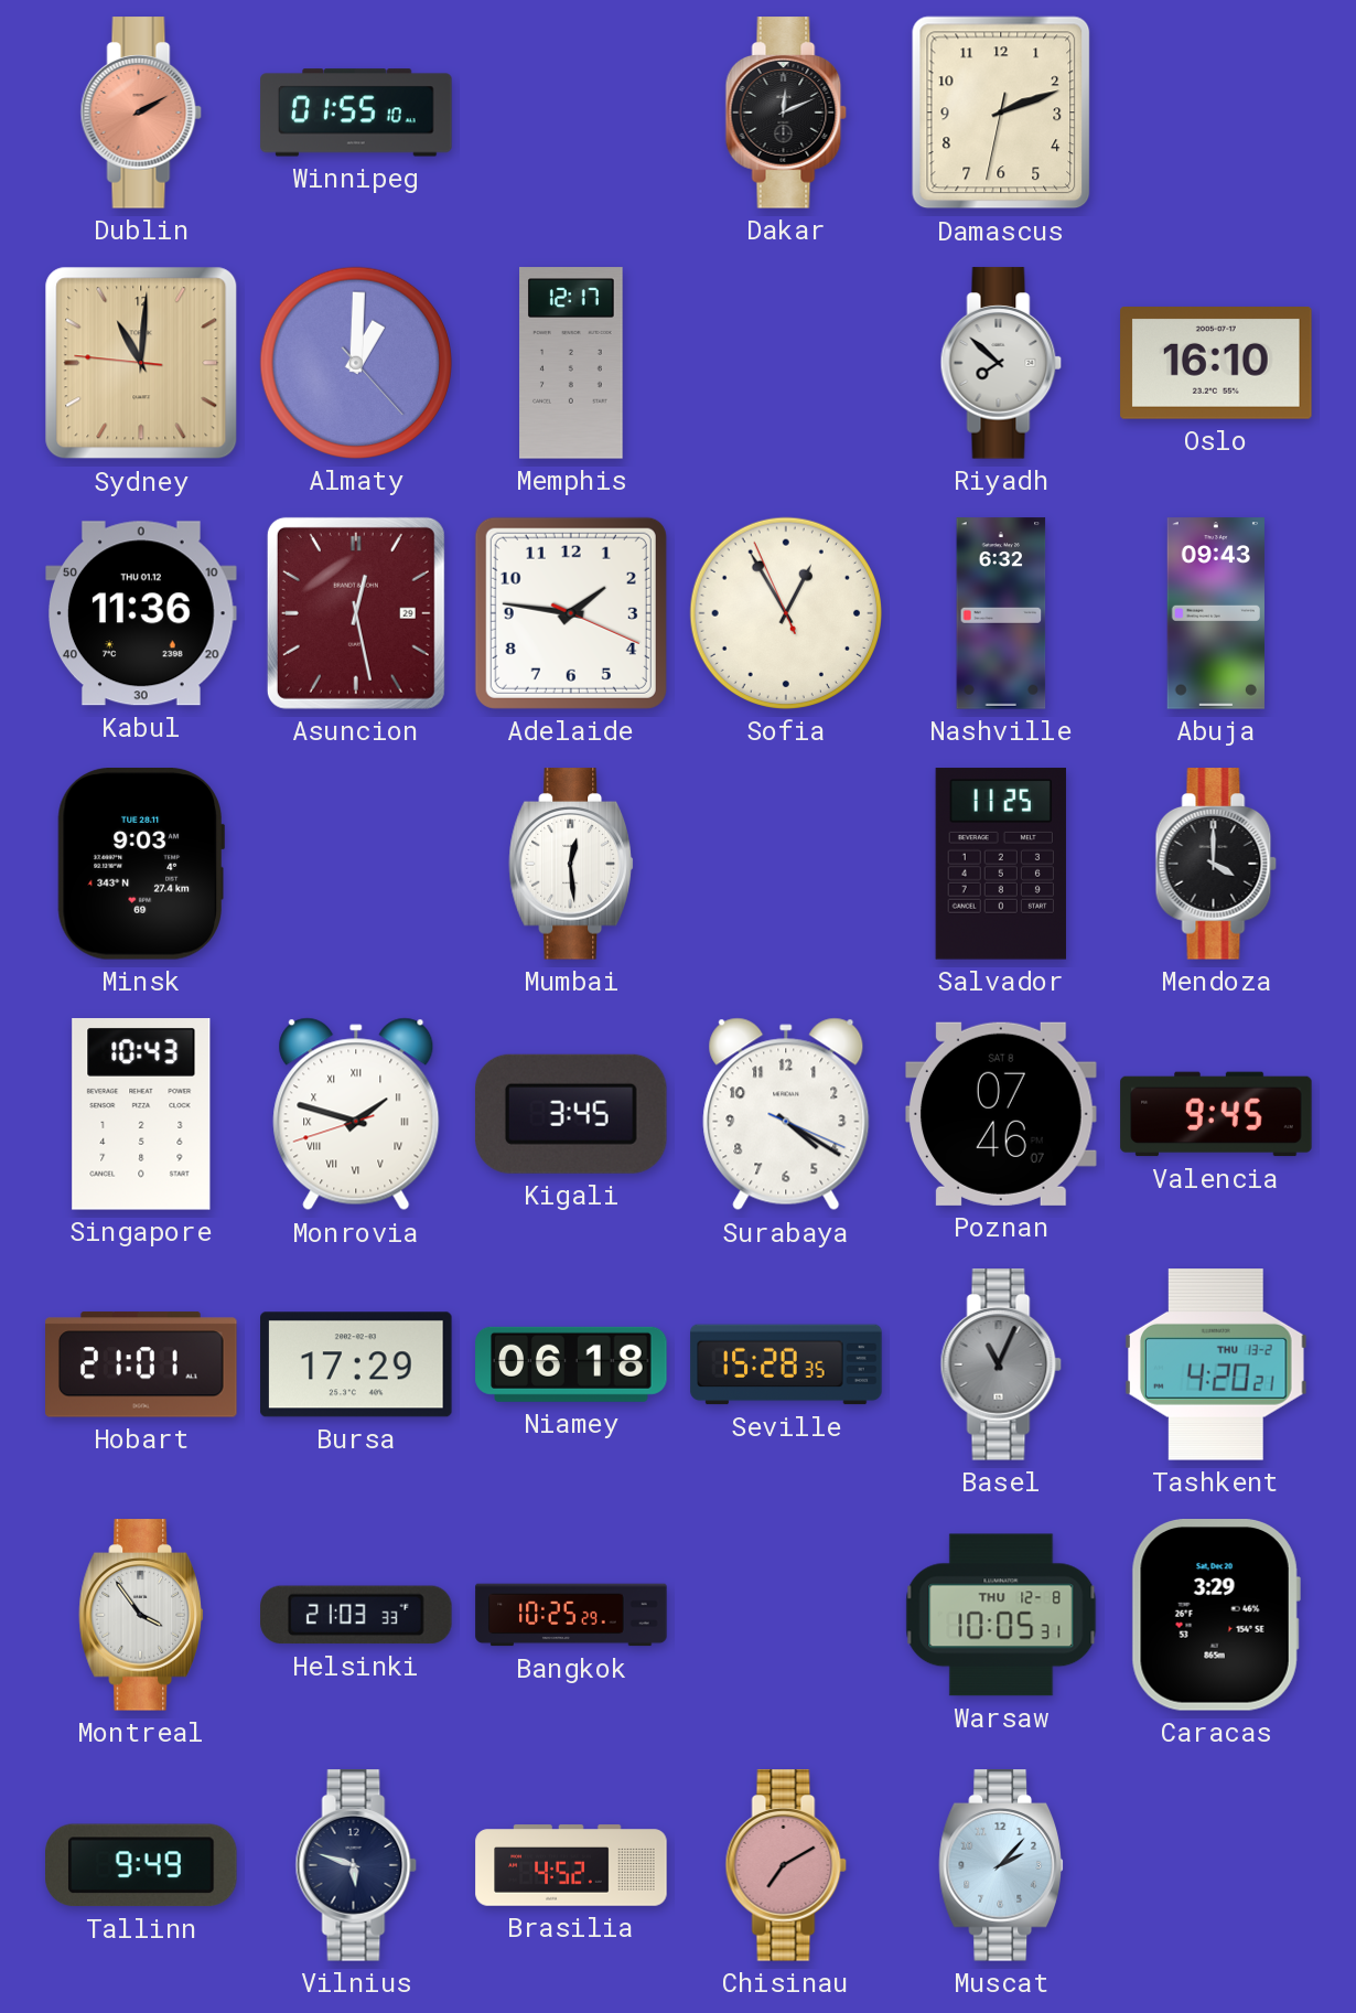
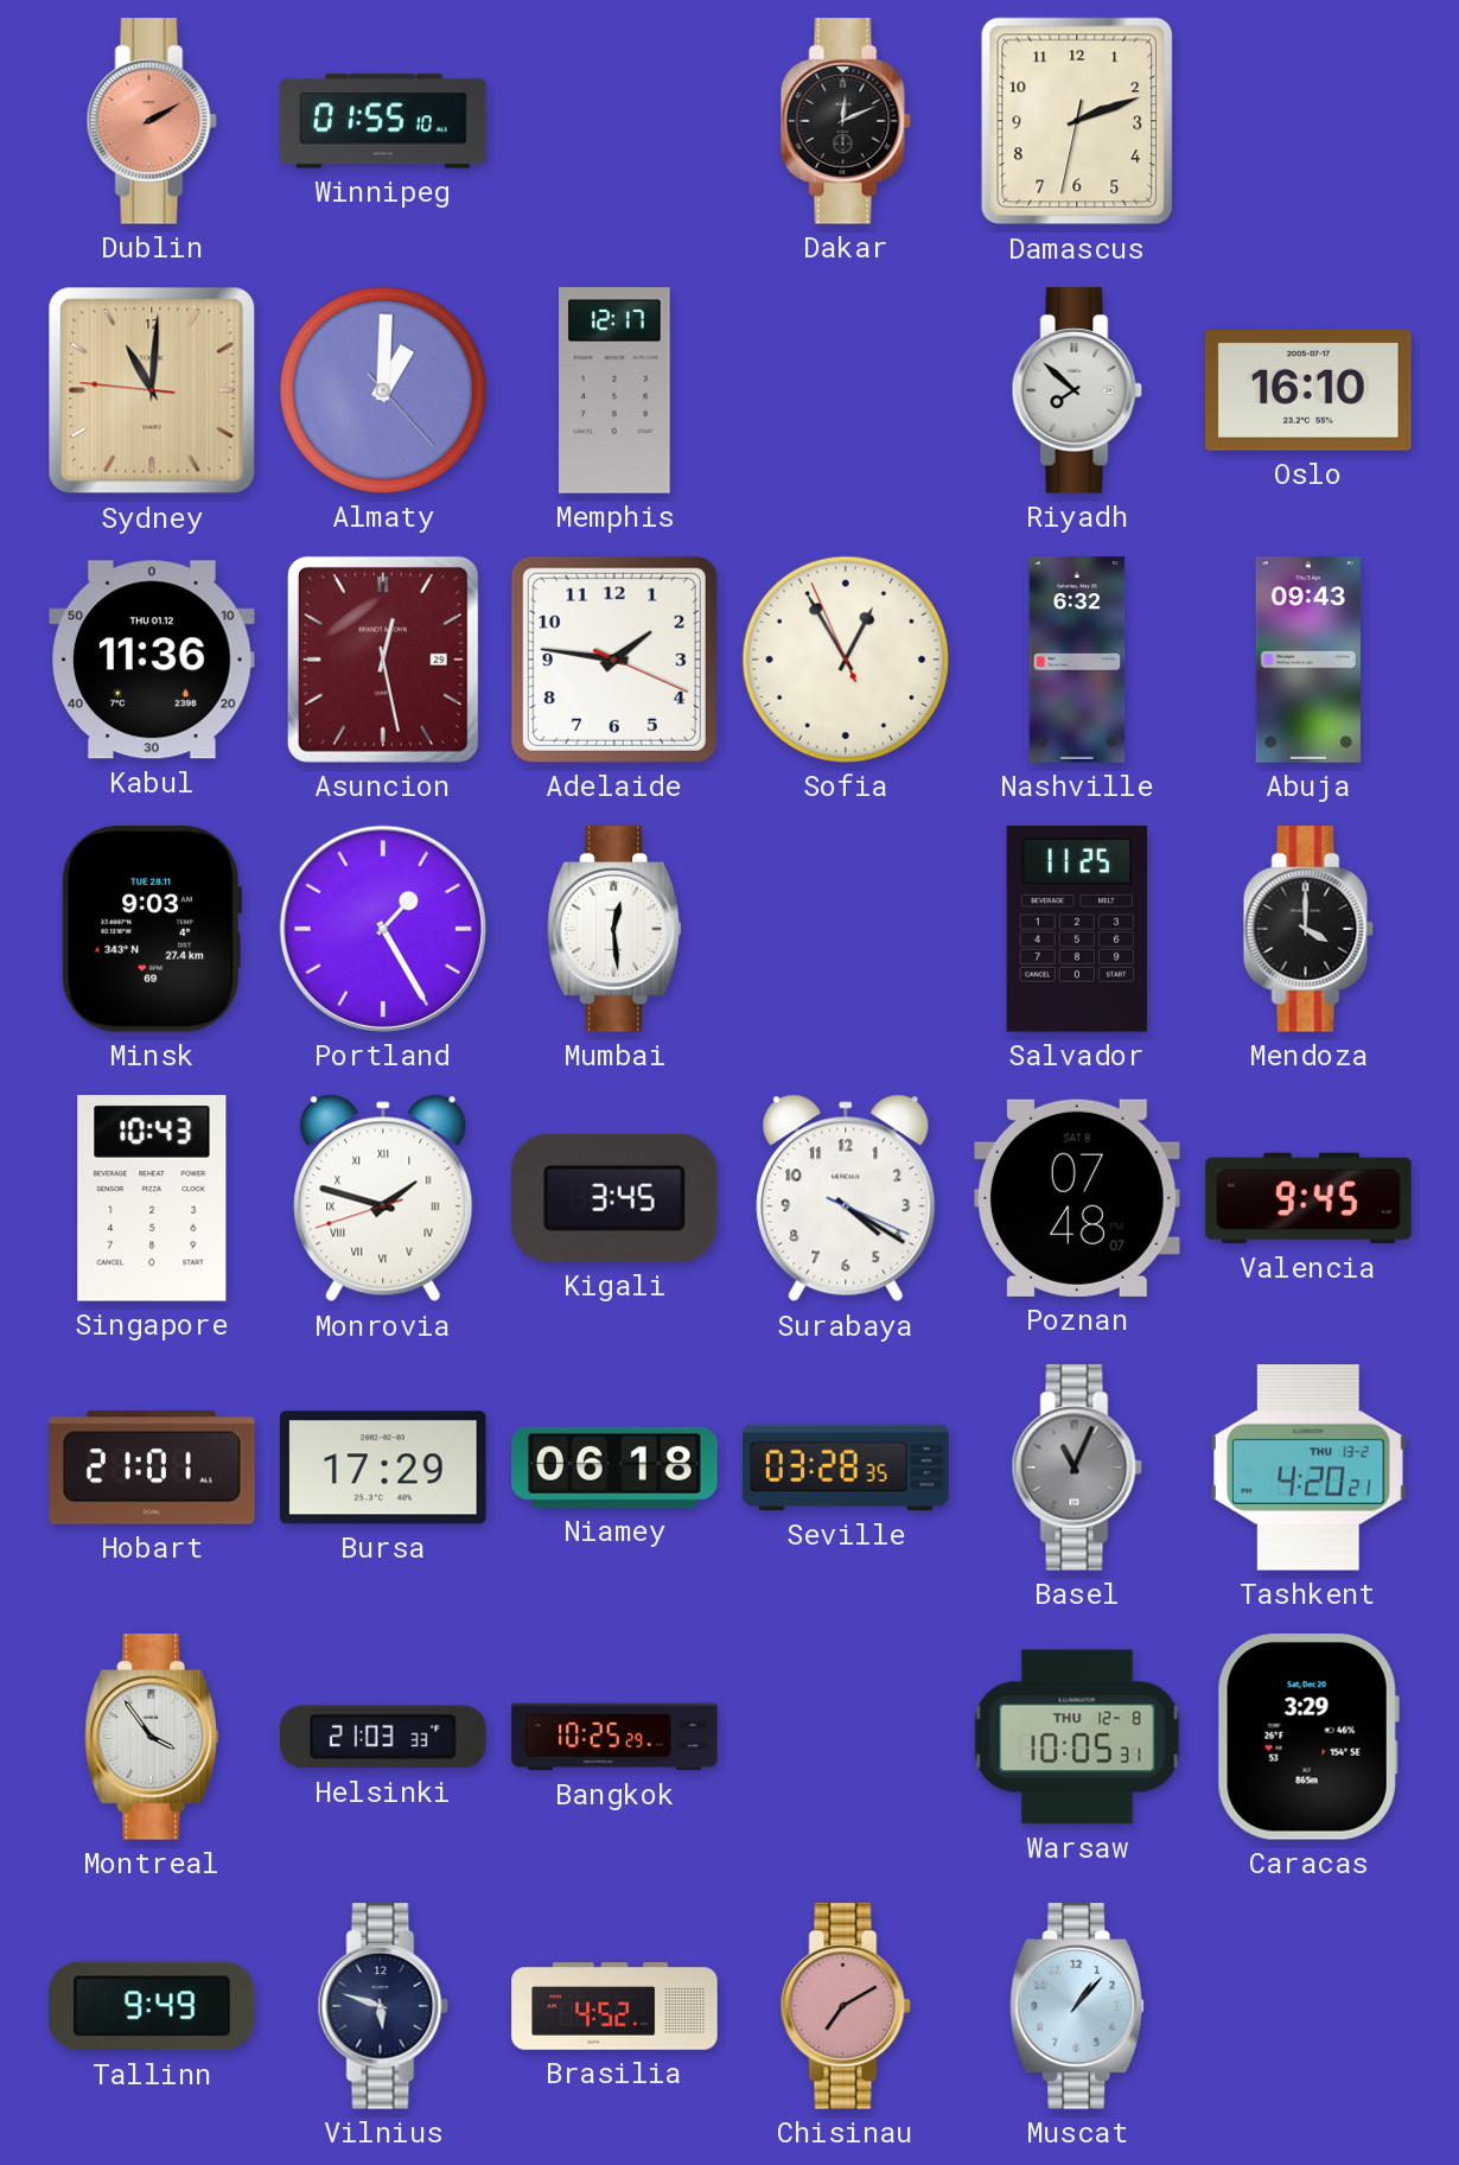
Portland: none -> 1:25 (383, 929)
Poznan: 07:46 -> 07:48 (1078, 1198)
Seville: 15:28 -> 03:28 (846, 1467)
Muscat: 2:07 -> 1:07 (1077, 2006)
